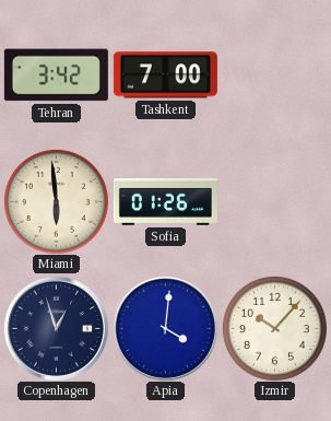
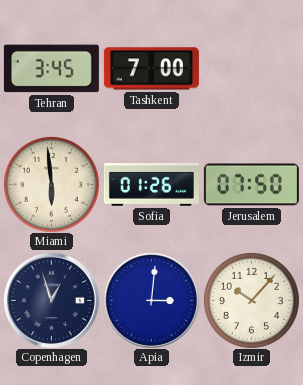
Tehran: 3:42 -> 3:45 (51, 69)
Jerusalem: none -> 07:50 (251, 185)
Apia: 4:01 -> 3:01 (151, 300)
